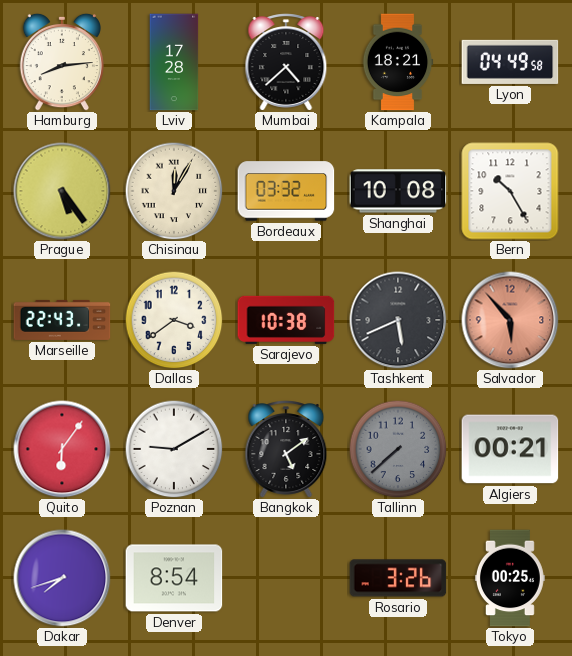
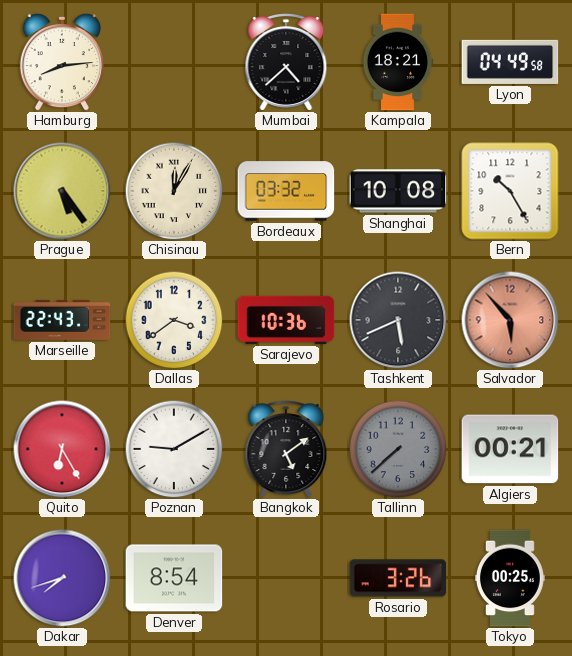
Lviv: 17:28 -> none (174, 62)
Sarajevo: 10:38 -> 10:36 (286, 320)
Quito: 6:06 -> 6:25 (62, 449)
